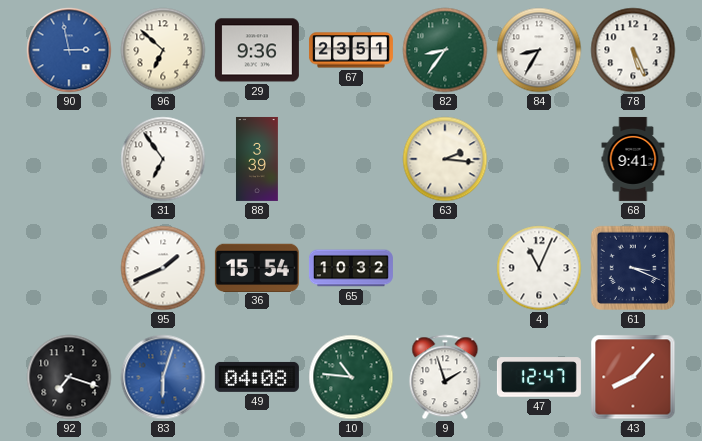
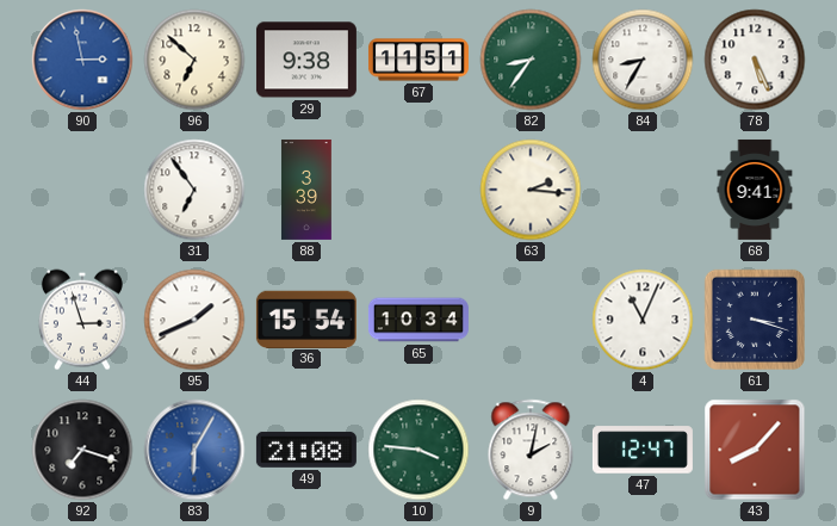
29: 9:36 -> 9:38 (306, 60)
67: 23:51 -> 11:51 (418, 60)
44: none -> 2:57 (82, 320)
65: 10:32 -> 10:34 (418, 320)
61: 3:19 -> 3:18 (755, 320)
83: 6:03 -> 6:05 (194, 450)
49: 04:08 -> 21:08 (306, 450)
10: 10:46 -> 3:46 (418, 450)
9: 1:57 -> 2:02 (531, 450)
